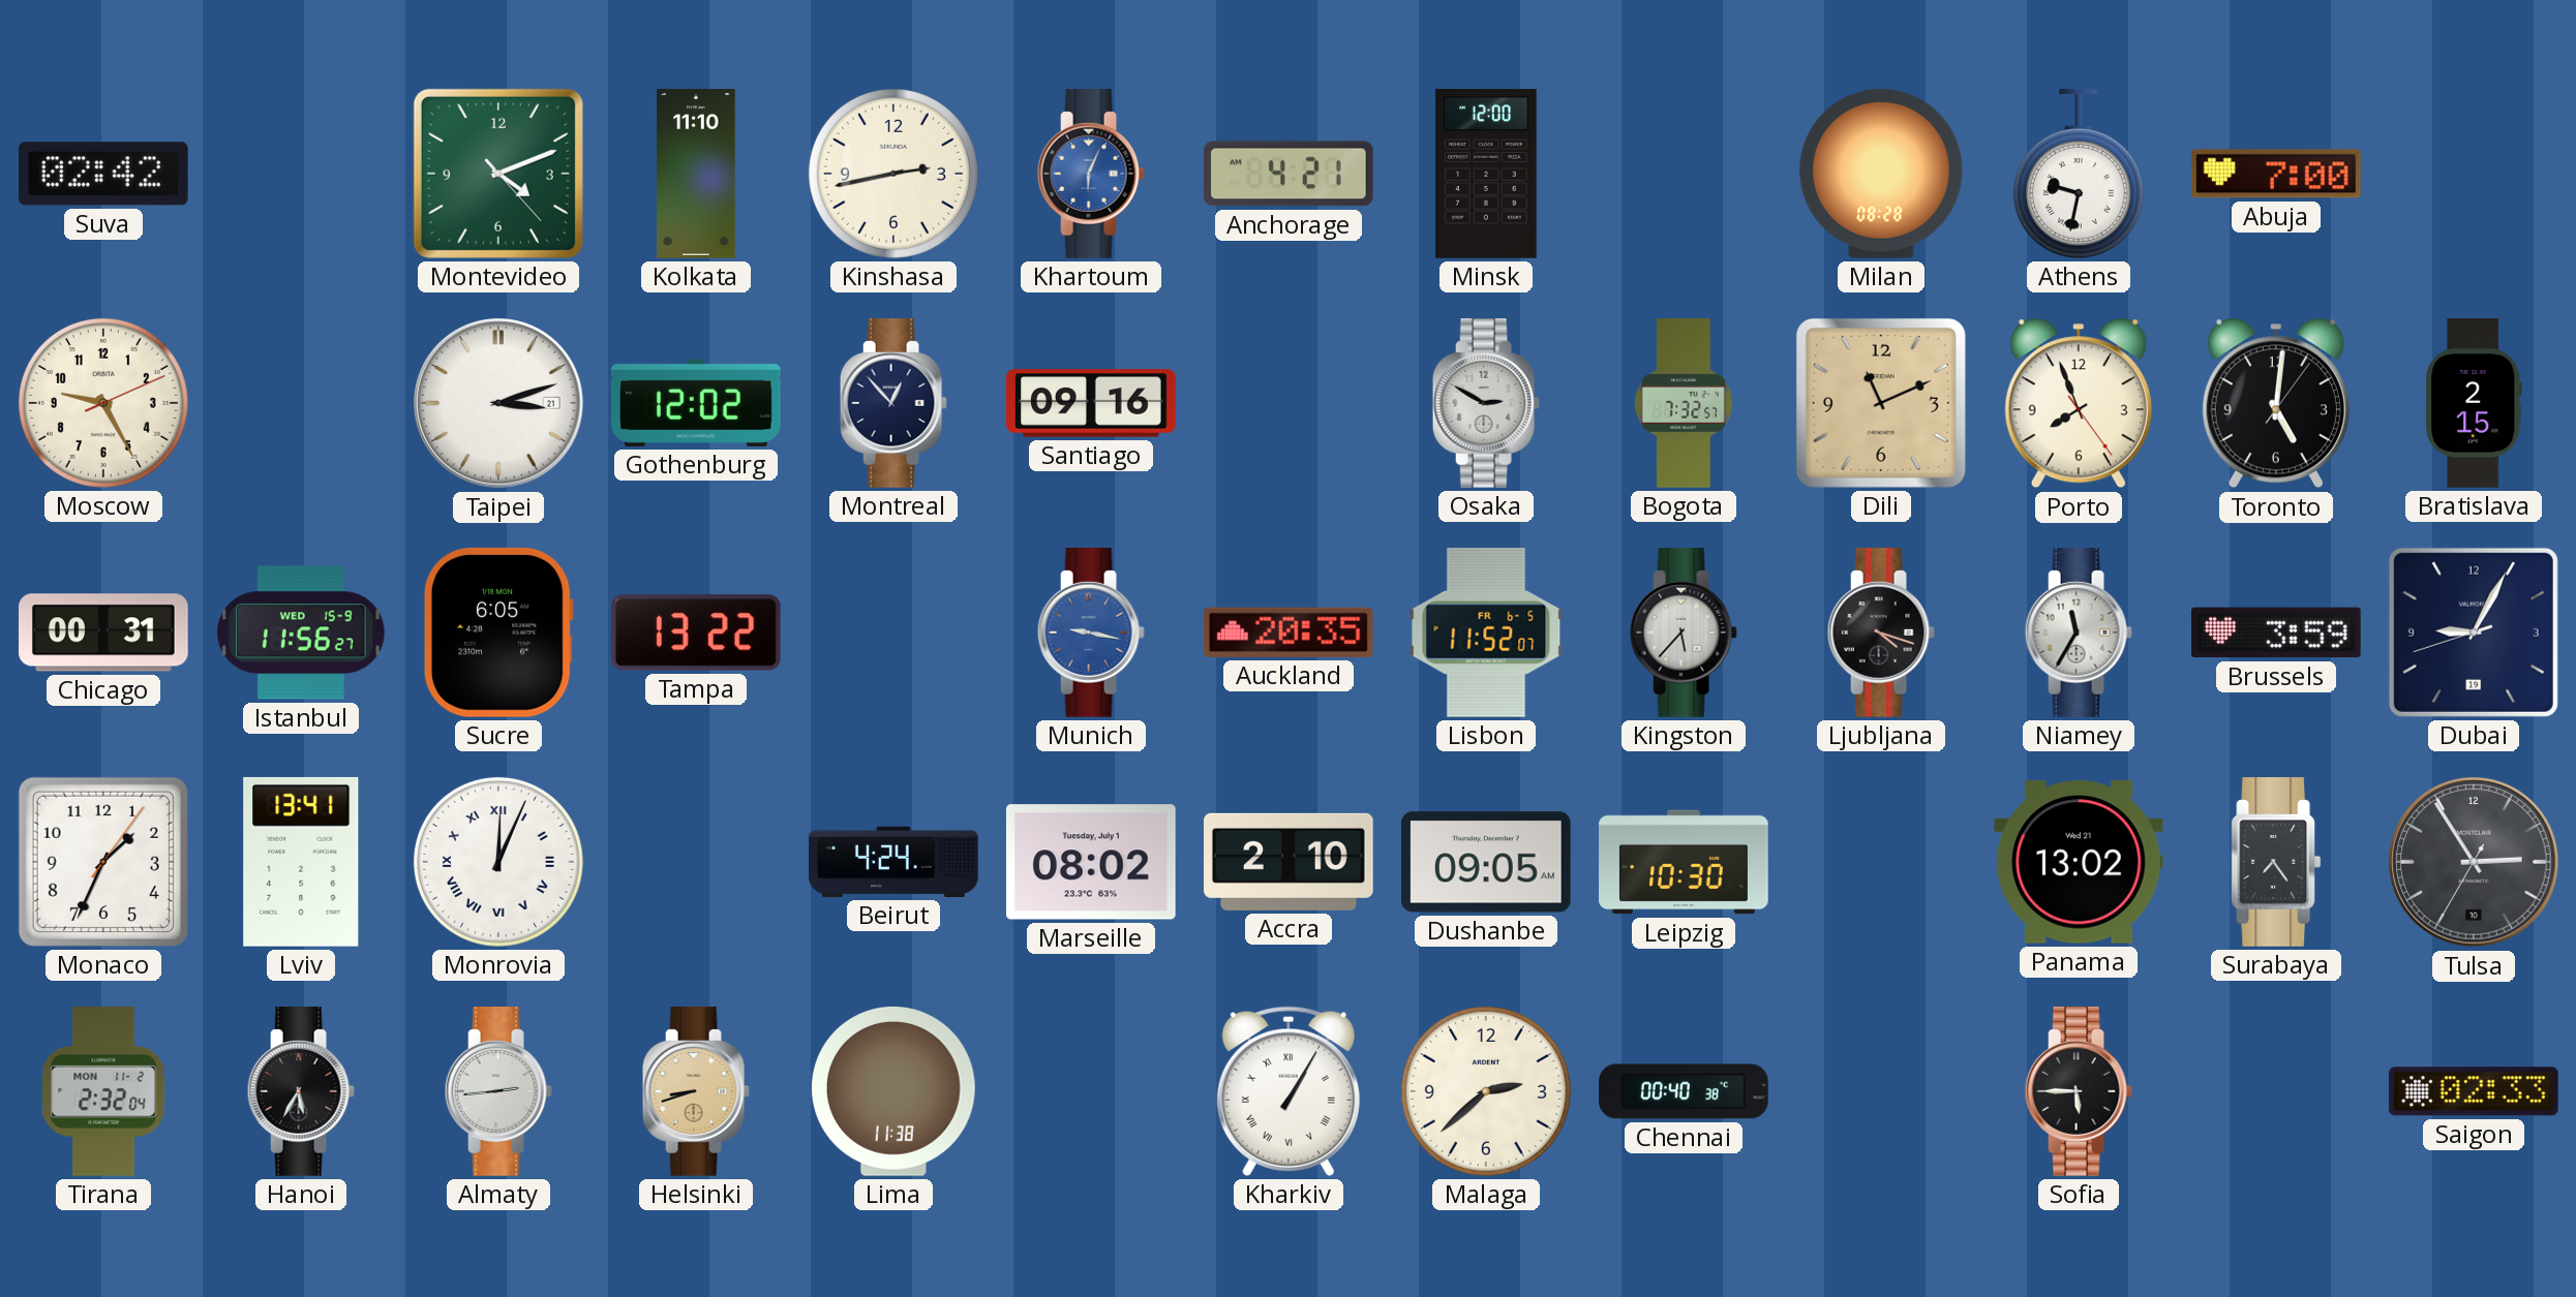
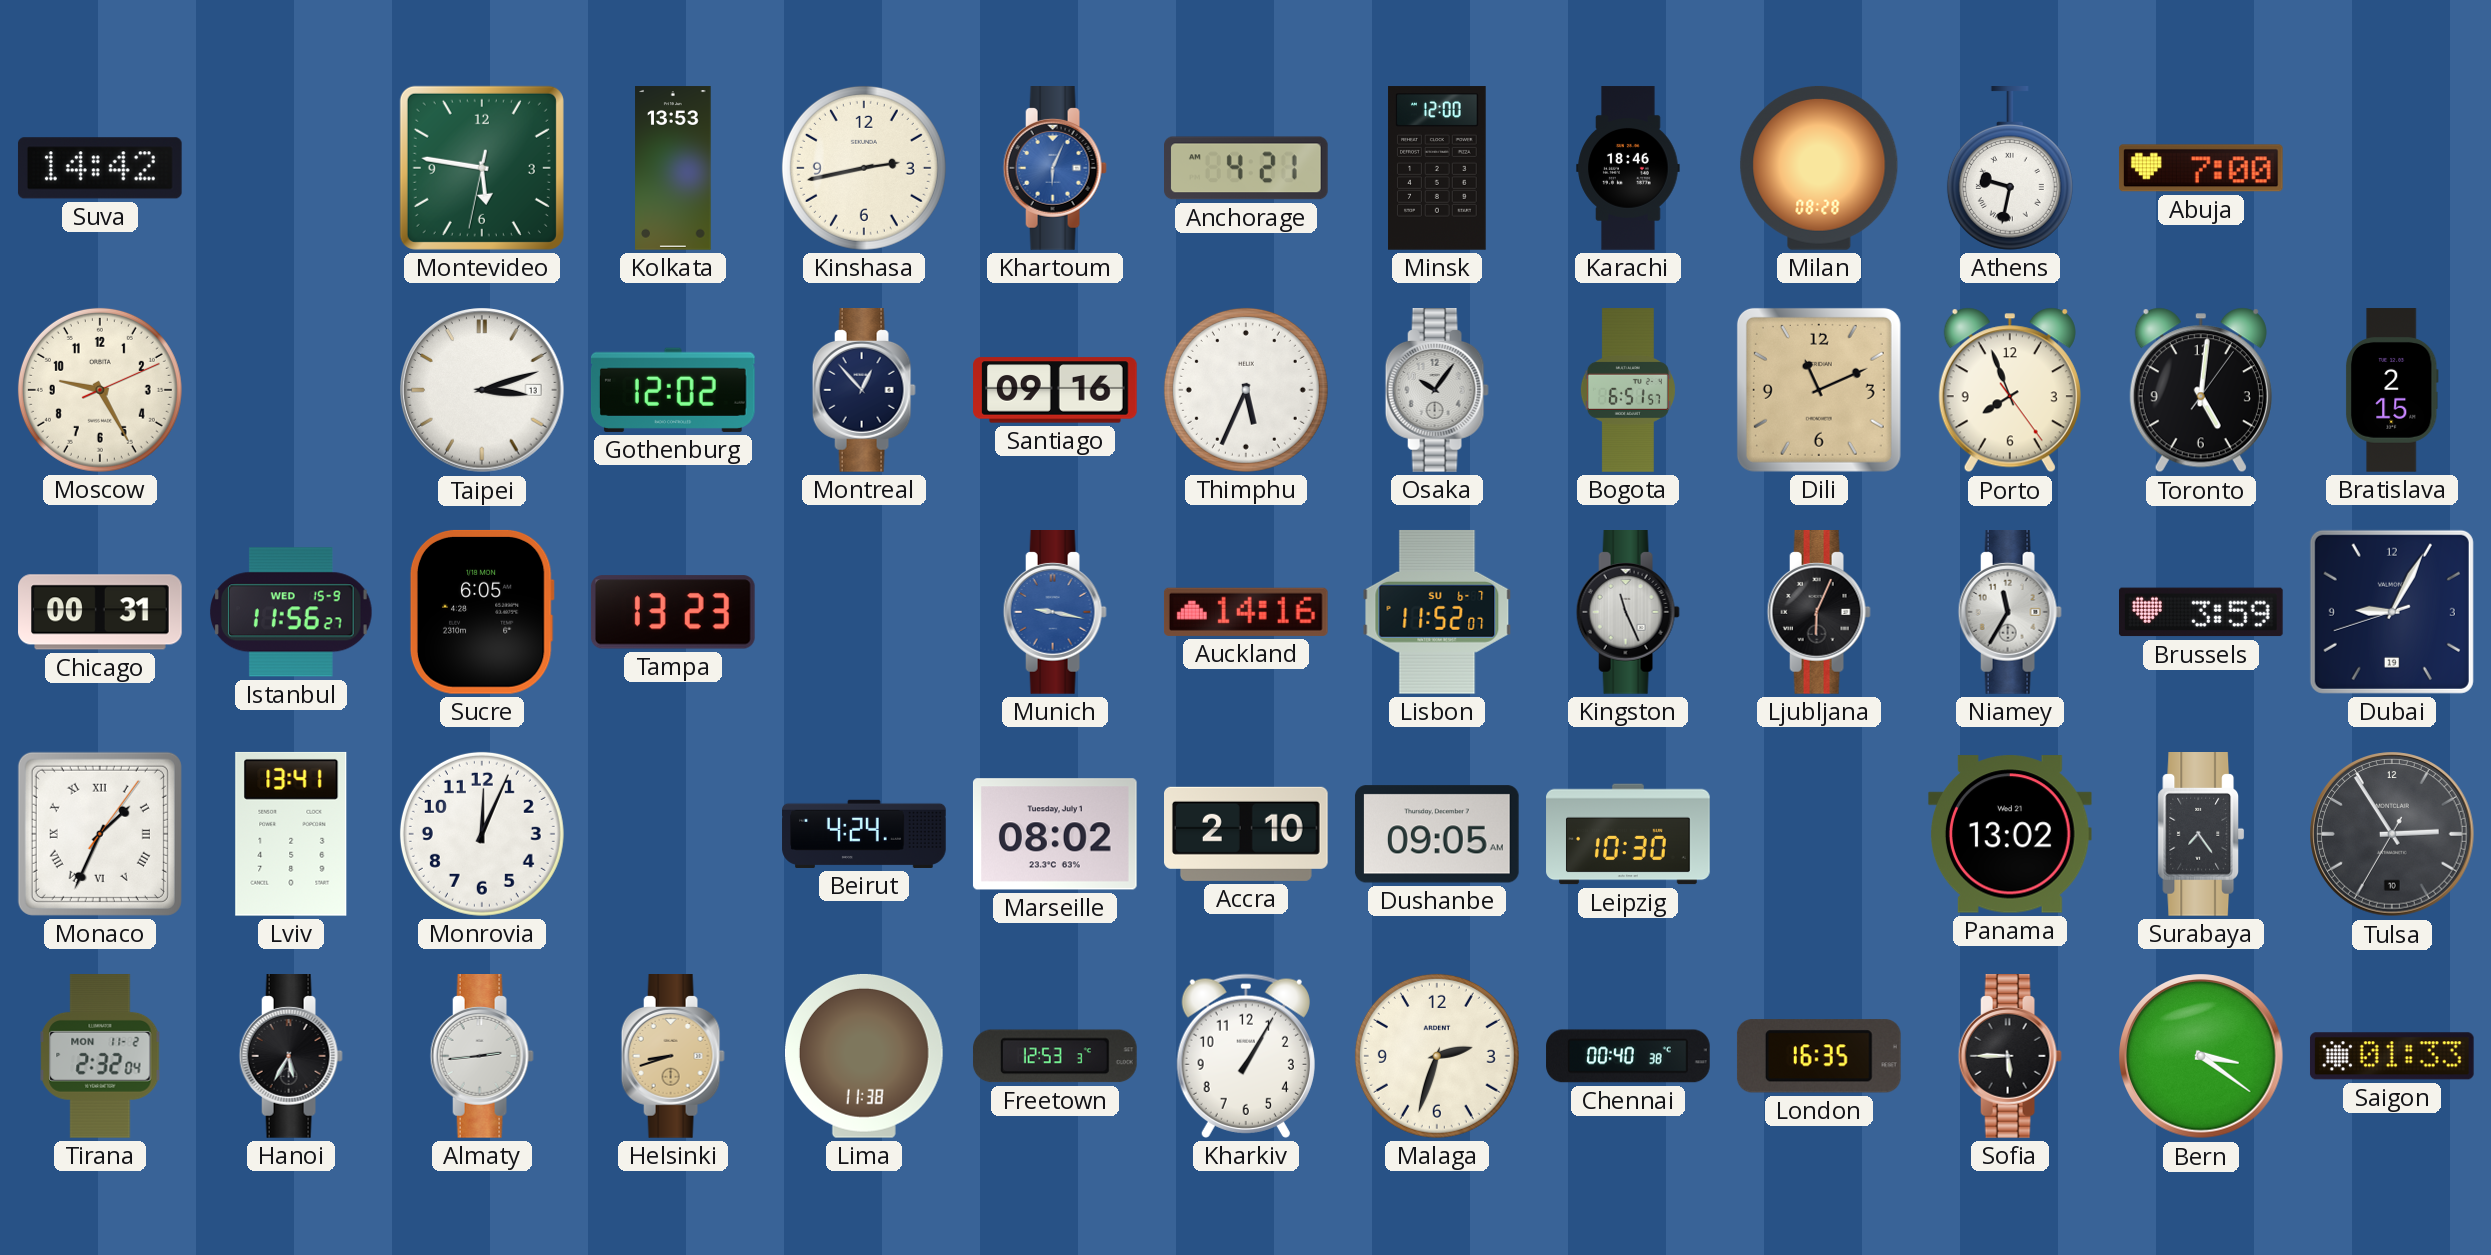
Suva: 02:42 -> 14:42 (100, 168)
Montevideo: 4:11 -> 5:46 (482, 168)
Kolkata: 11:10 -> 13:53 (673, 168)
Karachi: none -> 18:46 (1628, 168)
Taipei date: 21 -> 13 (482, 390)
Thimphu: none -> 5:34 (1246, 390)
Osaka: 2:50 -> 10:06 (1437, 391)
Bogota: 7:32 -> 6:51 (1628, 390)
Tampa: 13:22 -> 13:23 (673, 612)
Auckland: 20:35 -> 14:16 (1246, 612)
Lisbon date: FR 6-5 -> SU 6-7 (1437, 612)
Kingston: 5:37 -> 11:26 (1628, 613)
Ljubljana: 4:18 -> 6:04 (1819, 613)
Monaco numerals: Arabic -> Roman (100, 834)
Monrovia numerals: Roman -> Arabic (482, 834)
Freetown: none -> 12:53 (1055, 1056)
Kharkiv numerals: Roman -> Arabic (1246, 1056)
Malaga: 2:38 -> 2:33 (1437, 1056)
London: none -> 16:35 (1819, 1056)
Bern: none -> 3:21 (2201, 1056)
Saigon: 02:33 -> 01:33 (2392, 1056)
